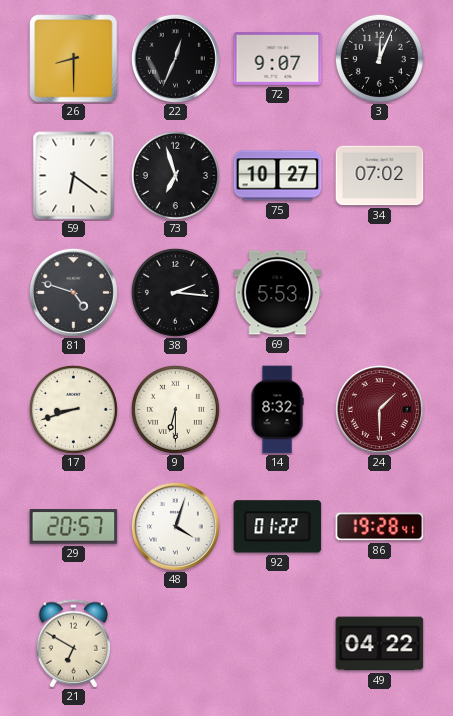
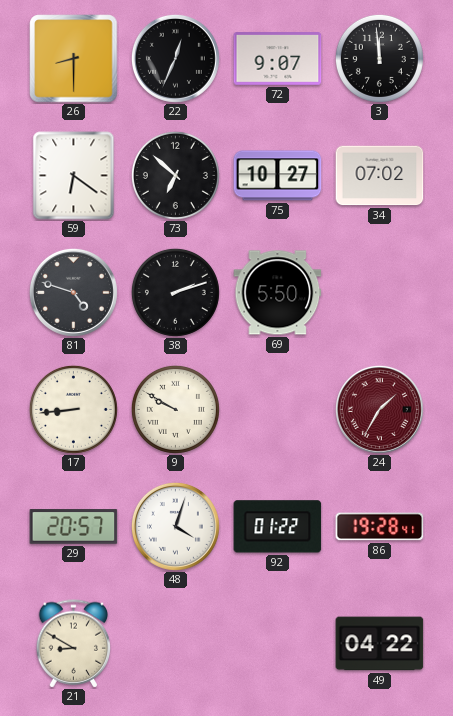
3: 12:04 -> 11:59 (379, 58)
73: 6:57 -> 6:52 (175, 175)
38: 2:16 -> 2:12 (175, 292)
69: 5:53 -> 5:50 (278, 293)
17: 8:42 -> 8:44 (73, 409)
9: 6:30 -> 9:50 (175, 409)
14: 8:32 -> none (277, 410)
24: 1:30 -> 1:35 (379, 409)
21: 6:50 -> 8:50 (74, 644)
